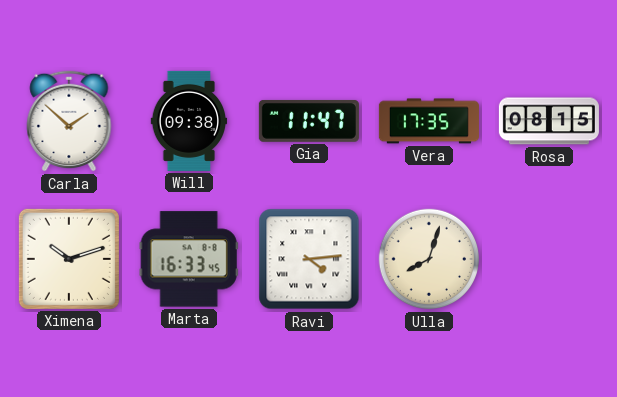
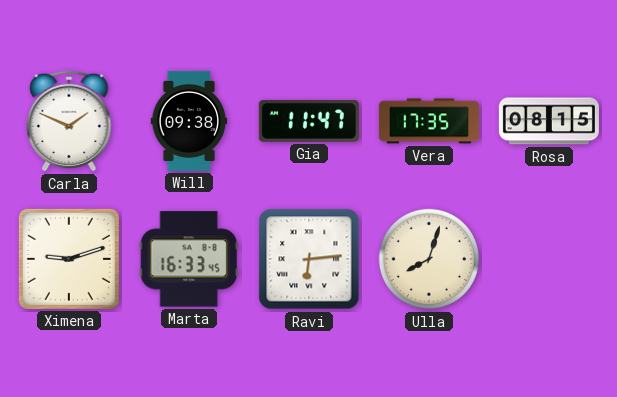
Carla: 1:52 -> 1:49 (69, 121)
Ximena: 10:12 -> 9:12 (69, 259)
Ravi: 4:14 -> 6:14 (309, 259)
